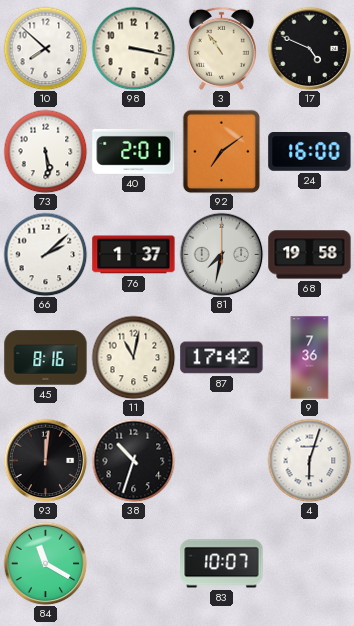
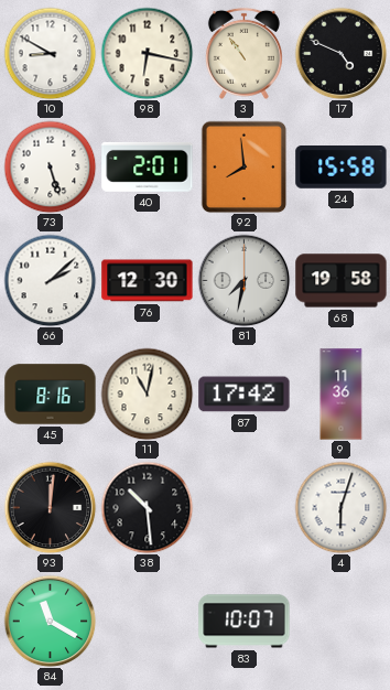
10: 7:52 -> 8:50 (50, 53)
98: 3:17 -> 6:17 (147, 53)
73: 5:29 -> 5:27 (50, 166)
92: 7:09 -> 7:59 (245, 166)
24: 16:00 -> 15:58 (342, 168)
76: 1:37 -> 12:30 (148, 281)
9: 7:36 -> 11:36 (342, 395)
38: 10:33 -> 10:29 (147, 507)
